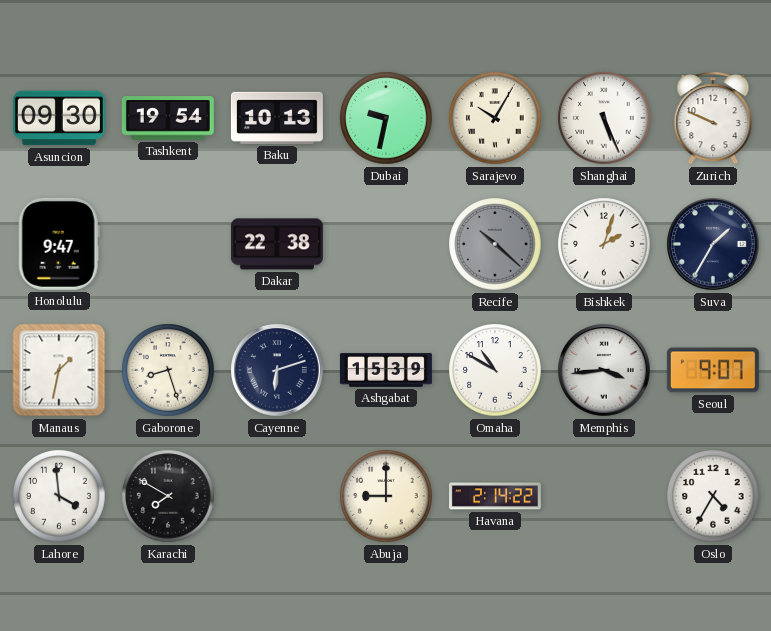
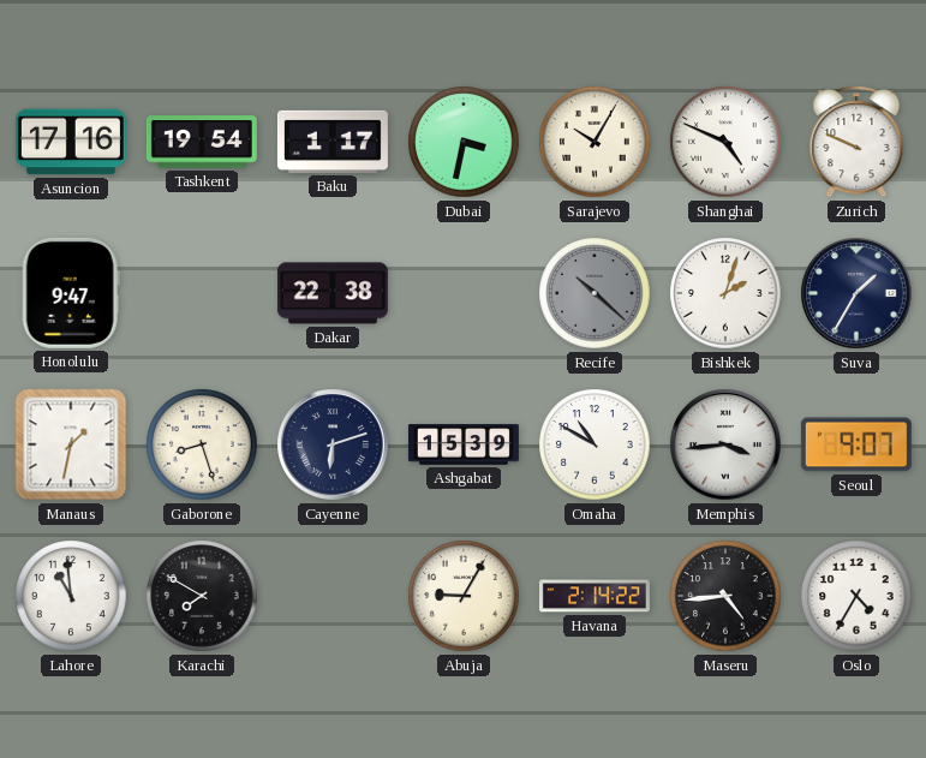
Asuncion: 09:30 -> 17:16 (71, 142)
Baku: 10:13 -> 1:17 (333, 142)
Dubai: 9:32 -> 3:32 (464, 142)
Shanghai: 5:26 -> 4:49 (725, 142)
Lahore: 3:59 -> 10:59 (71, 596)
Abuja: 9:00 -> 9:05 (464, 596)
Maseru: none -> 4:44 (725, 596)
